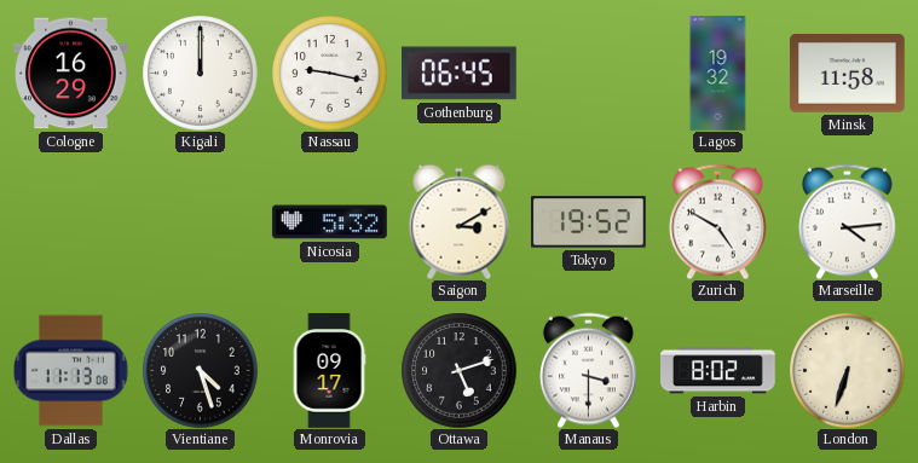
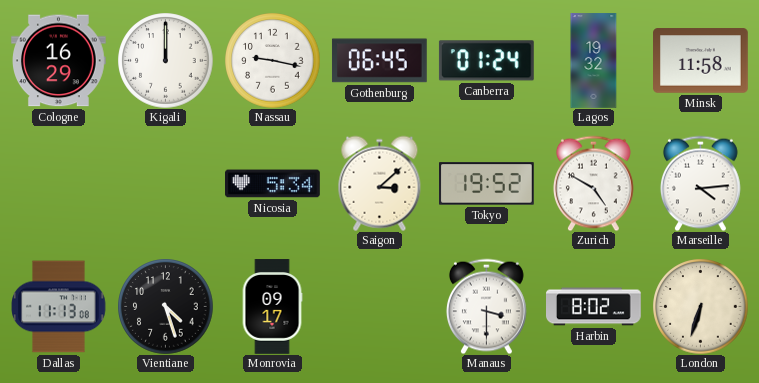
Canberra: none -> 01:24 (486, 61)
Nicosia: 5:32 -> 5:34 (273, 184)
Saigon: 3:10 -> 3:08 (380, 183)
Ottawa: 5:12 -> none (458, 370)
